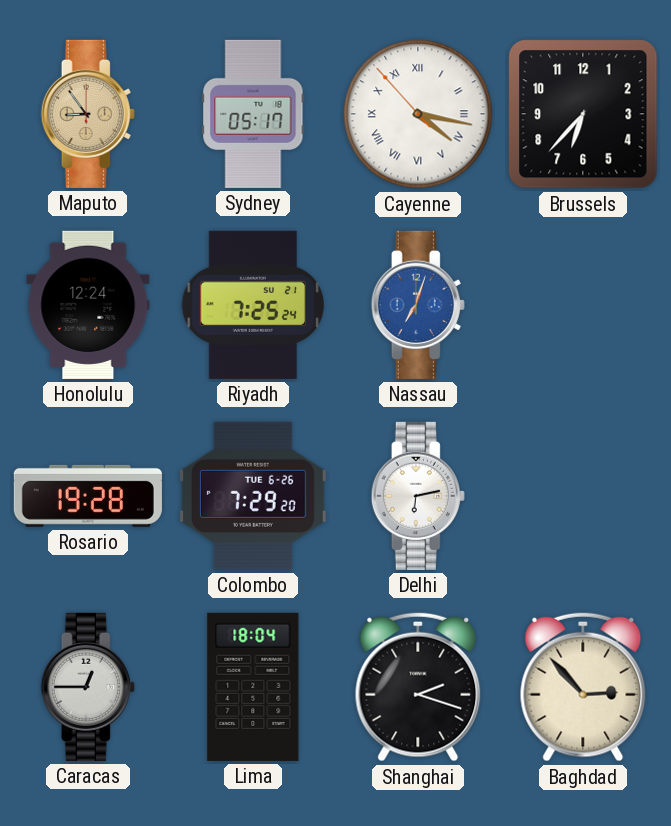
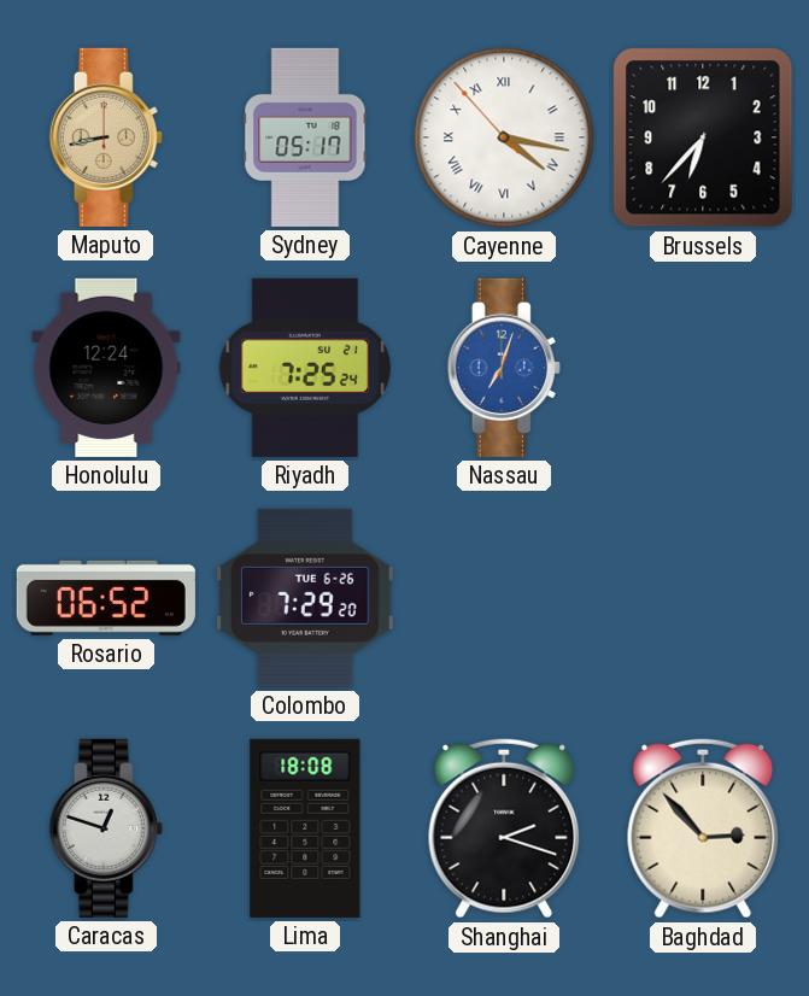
Maputo: 8:54 -> 8:43 (106, 137)
Rosario: 19:28 -> 06:52 (106, 598)
Delhi: 6:13 -> none (418, 496)
Caracas: 12:45 -> 12:48 (106, 828)
Lima: 18:04 -> 18:08 (305, 828)
